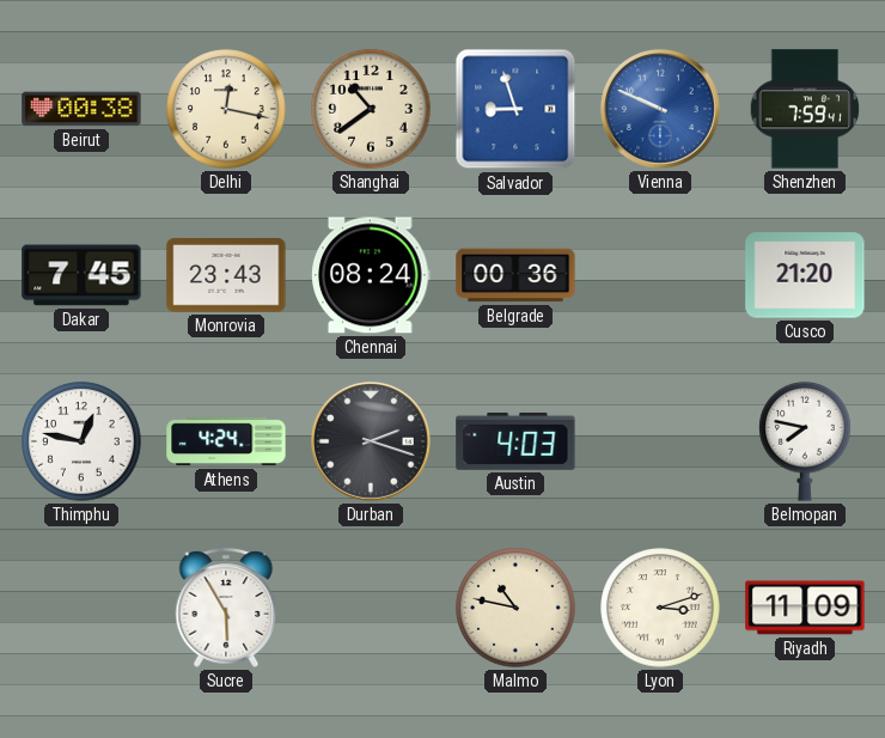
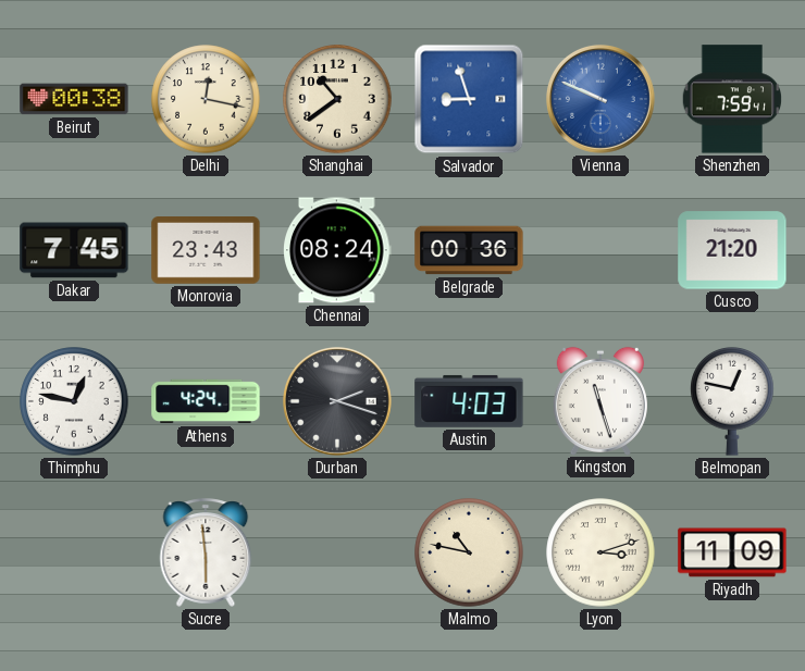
Kingston: none -> 11:27 (600, 400)
Belmopan: 7:47 -> 12:47 (732, 401)
Sucre: 5:55 -> 5:59 (206, 552)
